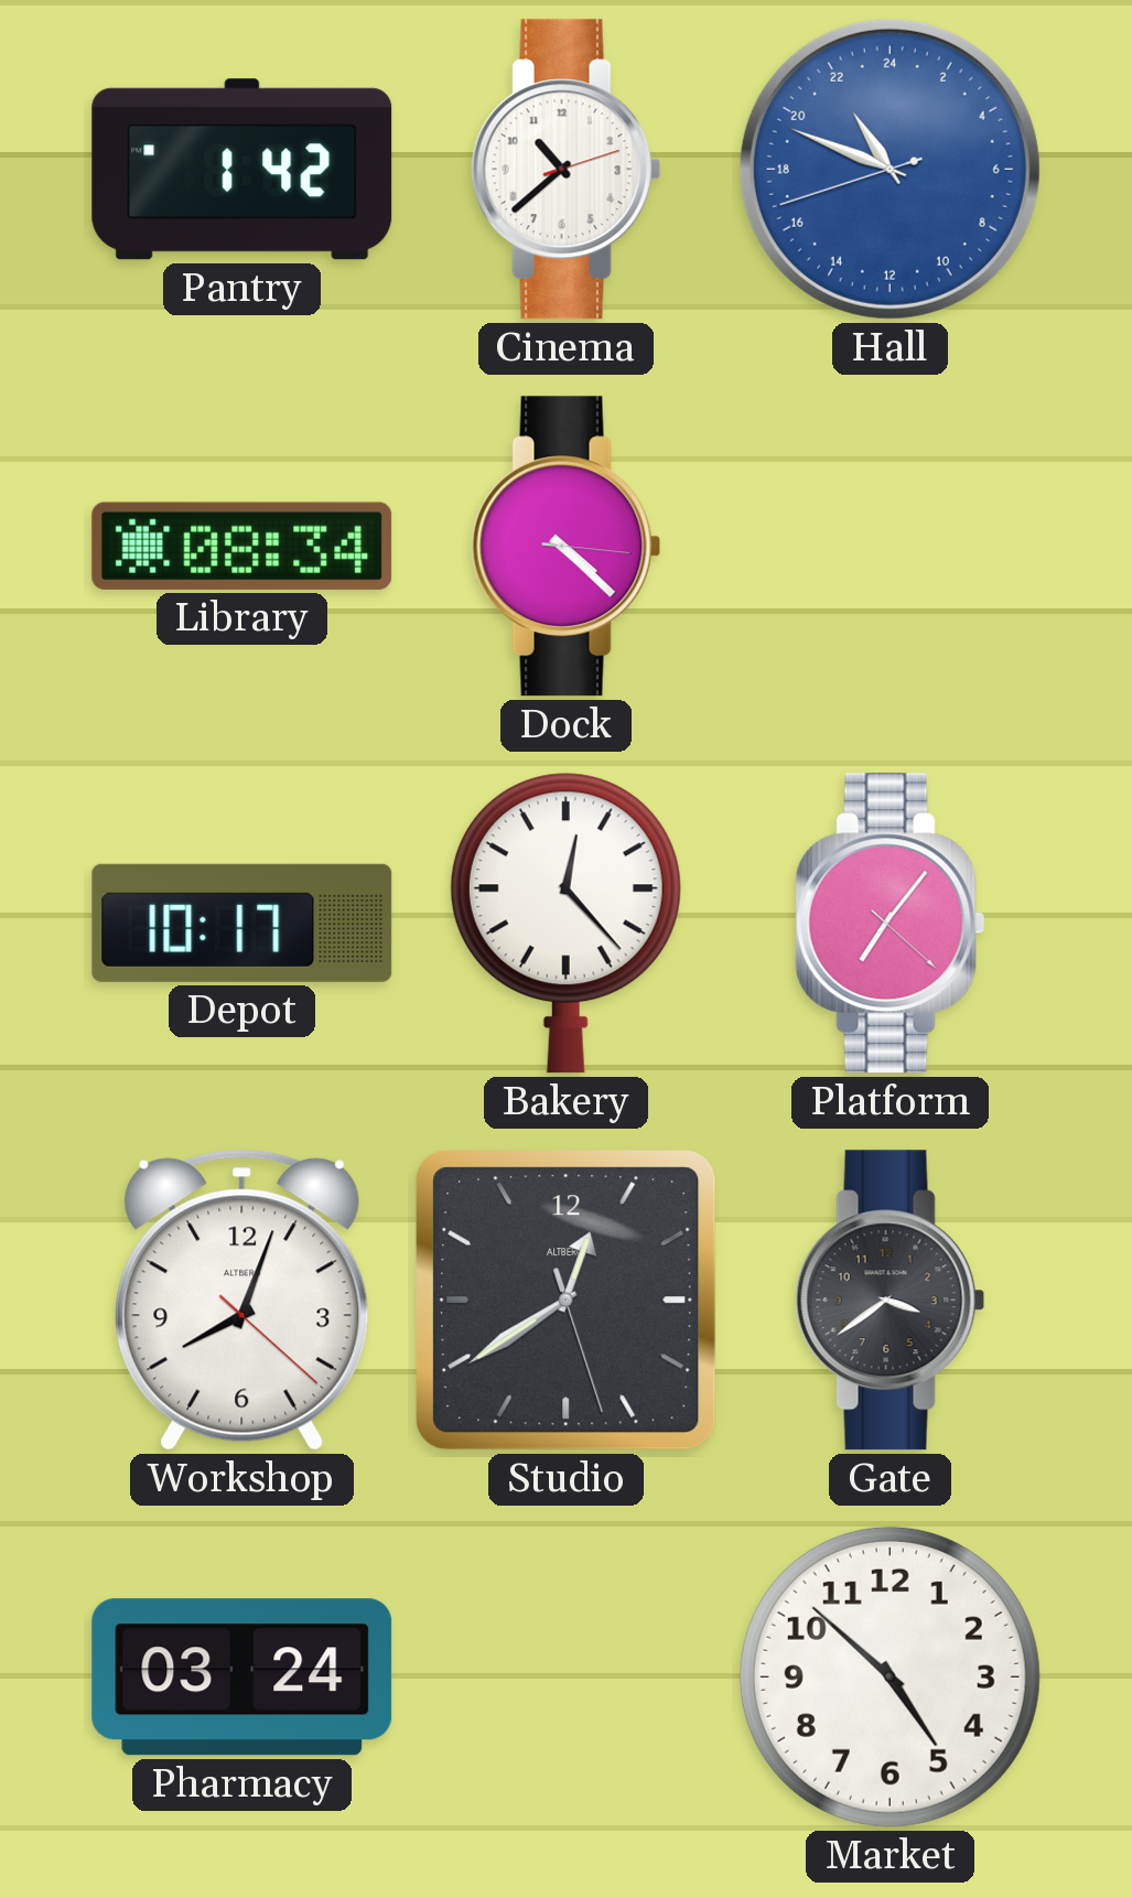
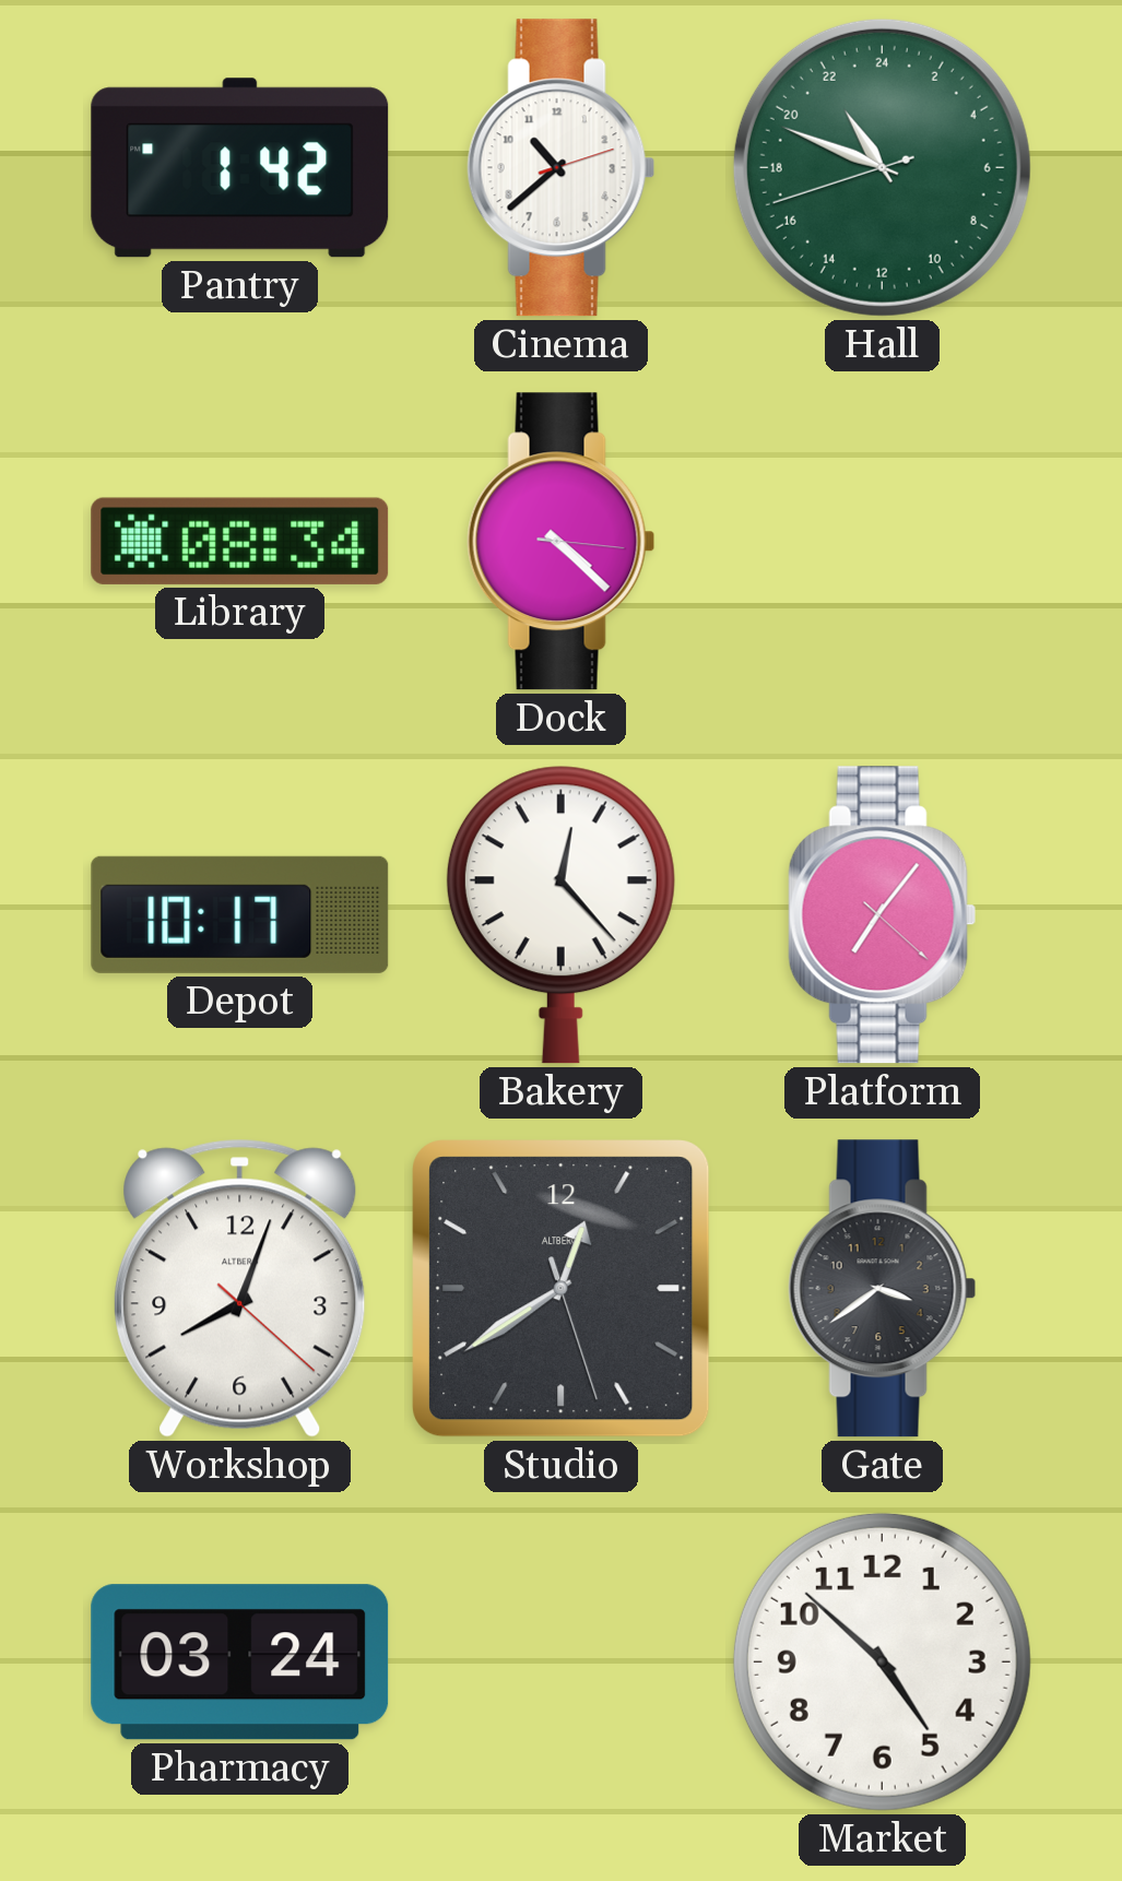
Hall dial: blue -> green (882, 167)
